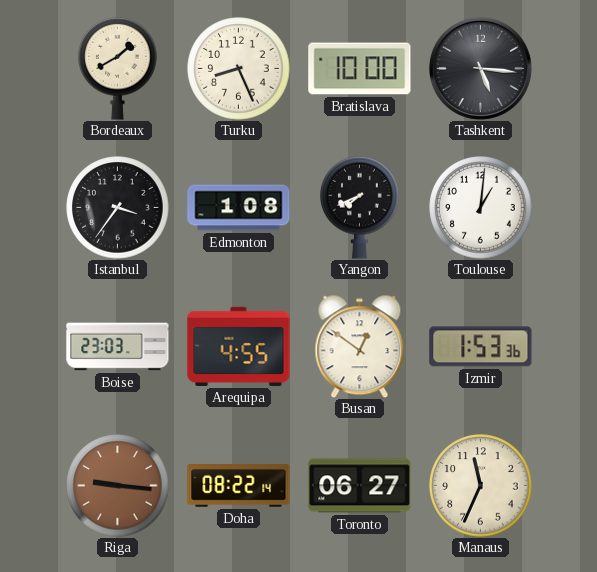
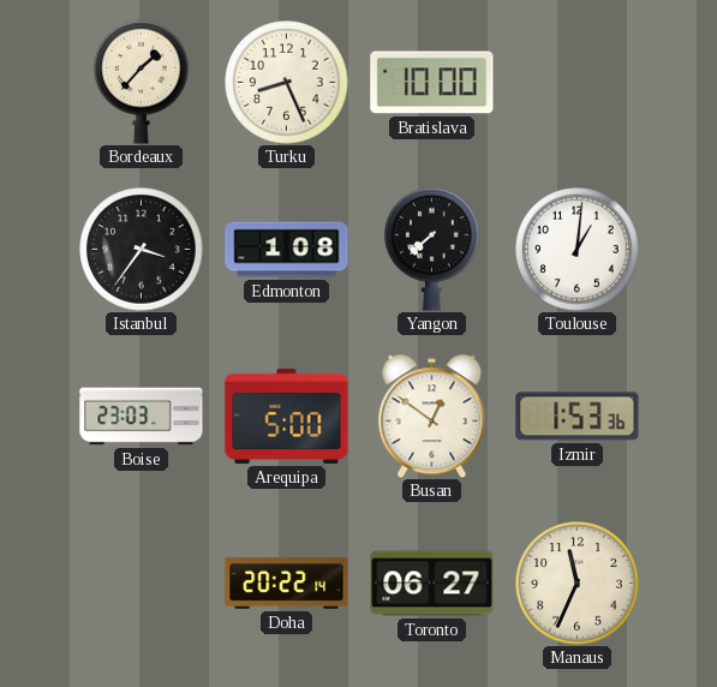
Bordeaux: 1:40 -> 1:37 (142, 82)
Tashkent: 5:16 -> none (480, 68)
Yangon: 7:41 -> 7:38 (432, 249)
Arequipa: 4:55 -> 5:00 (287, 416)
Riga: 9:16 -> none (118, 486)
Doha: 08:22 -> 20:22 (287, 584)
